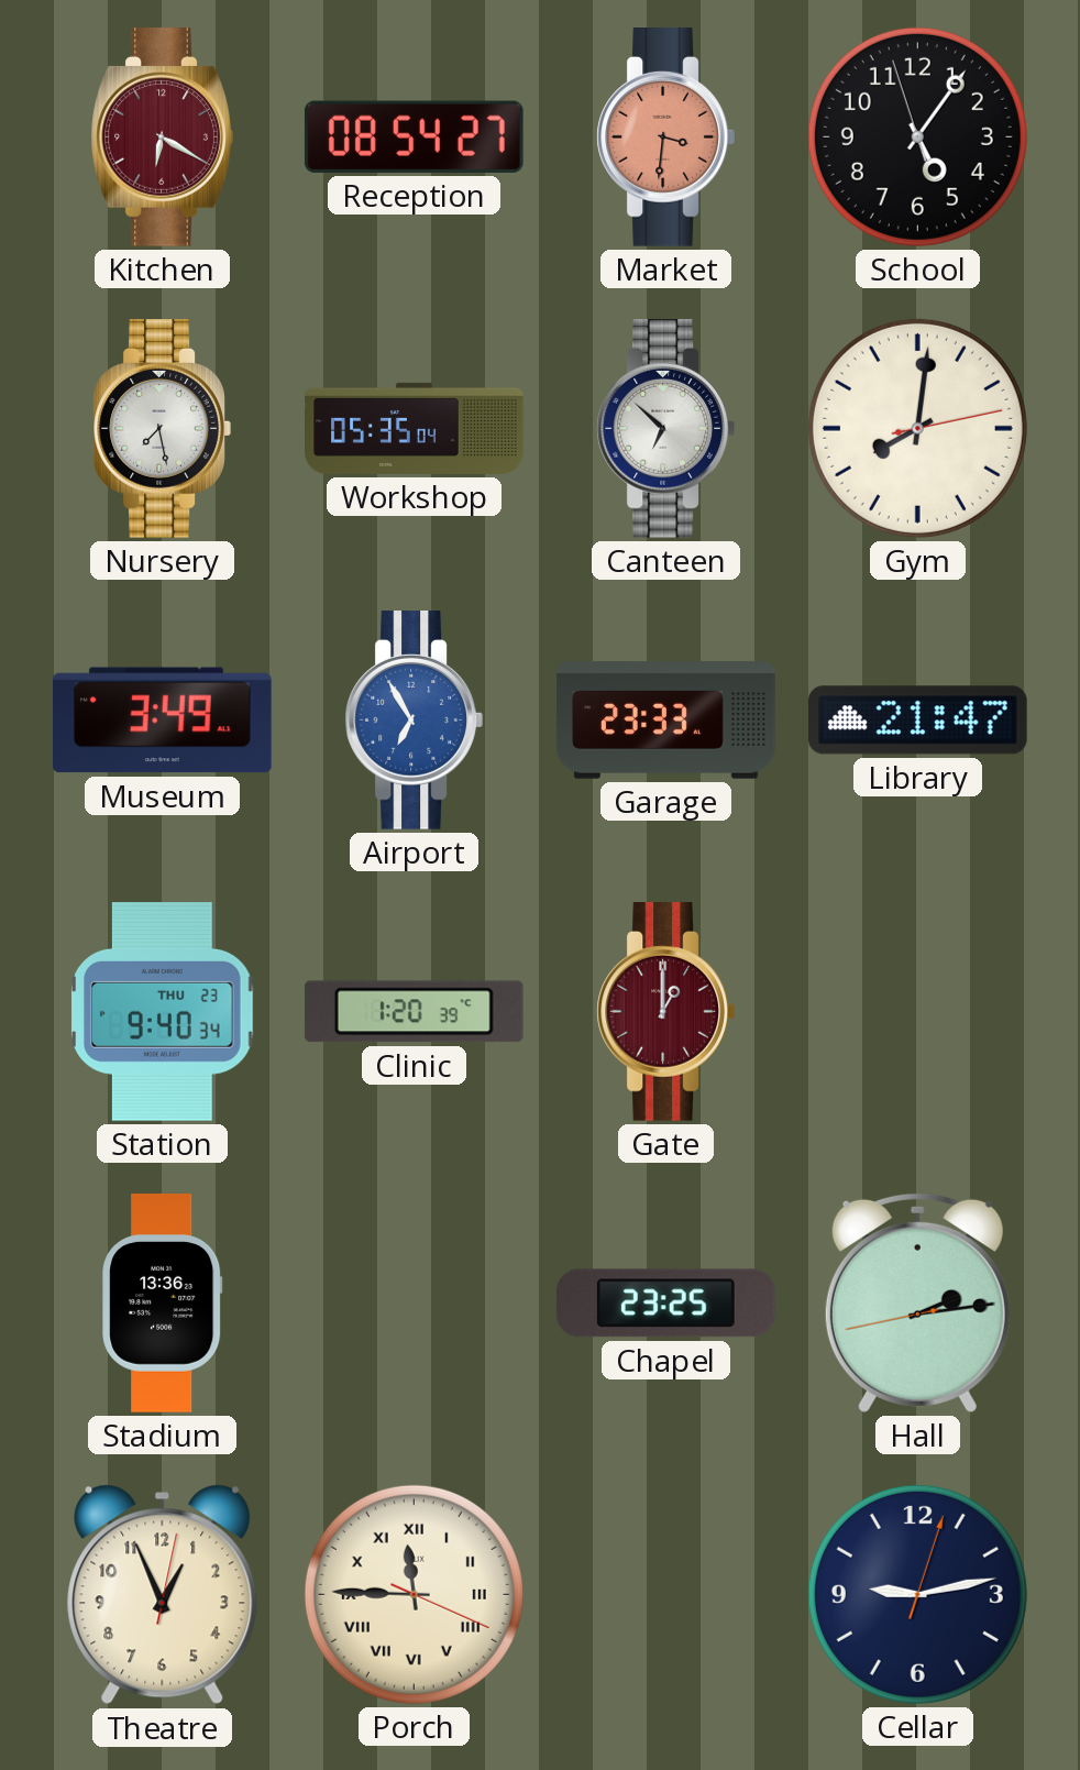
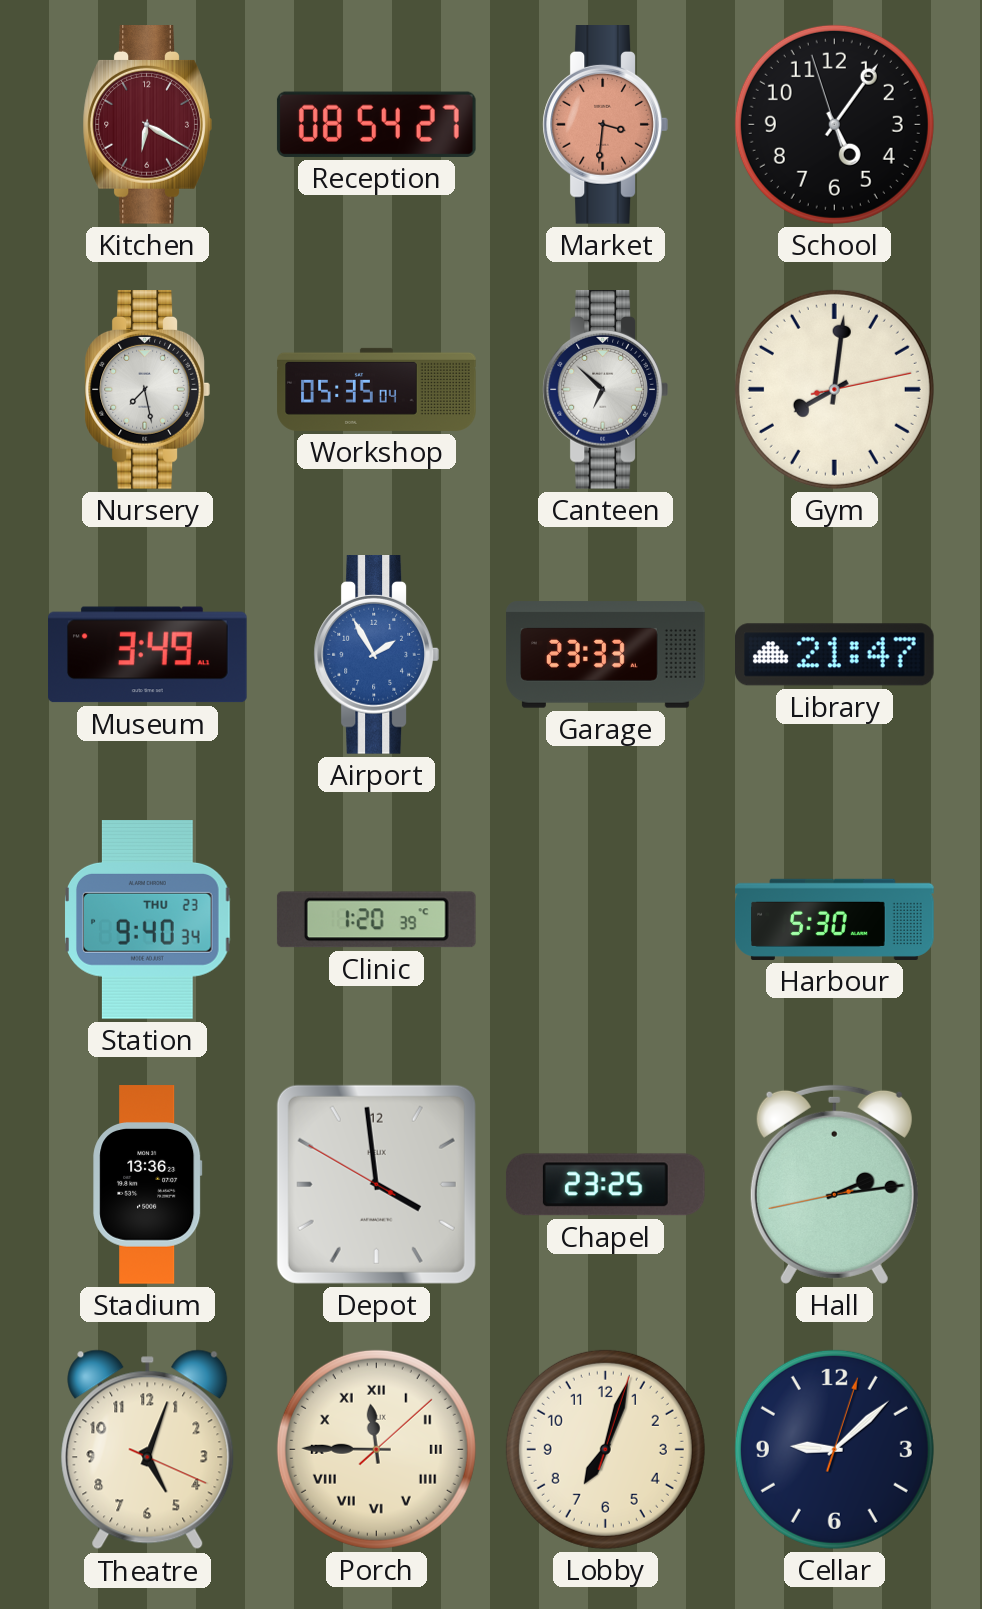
Airport: 6:55 -> 1:55 (376, 655)
Gate: 1:00 -> none (665, 1012)
Harbour: none -> 5:30 (835, 919)
Depot: none -> 3:58 (376, 1184)
Theatre: 12:56 -> 5:03 (148, 1450)
Porch: 11:45:19 -> 11:45:08 (376, 1449)
Lobby: none -> 7:03 (605, 1449)
Cellar: 9:13 -> 9:08 (834, 1449)
